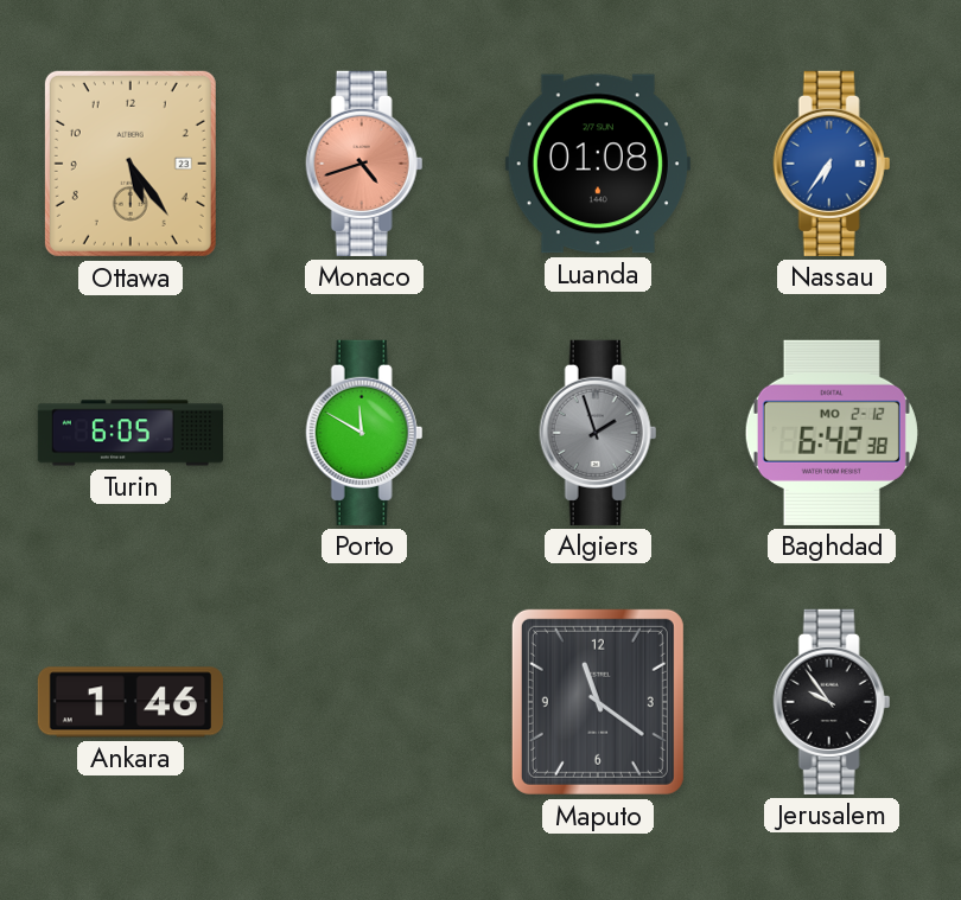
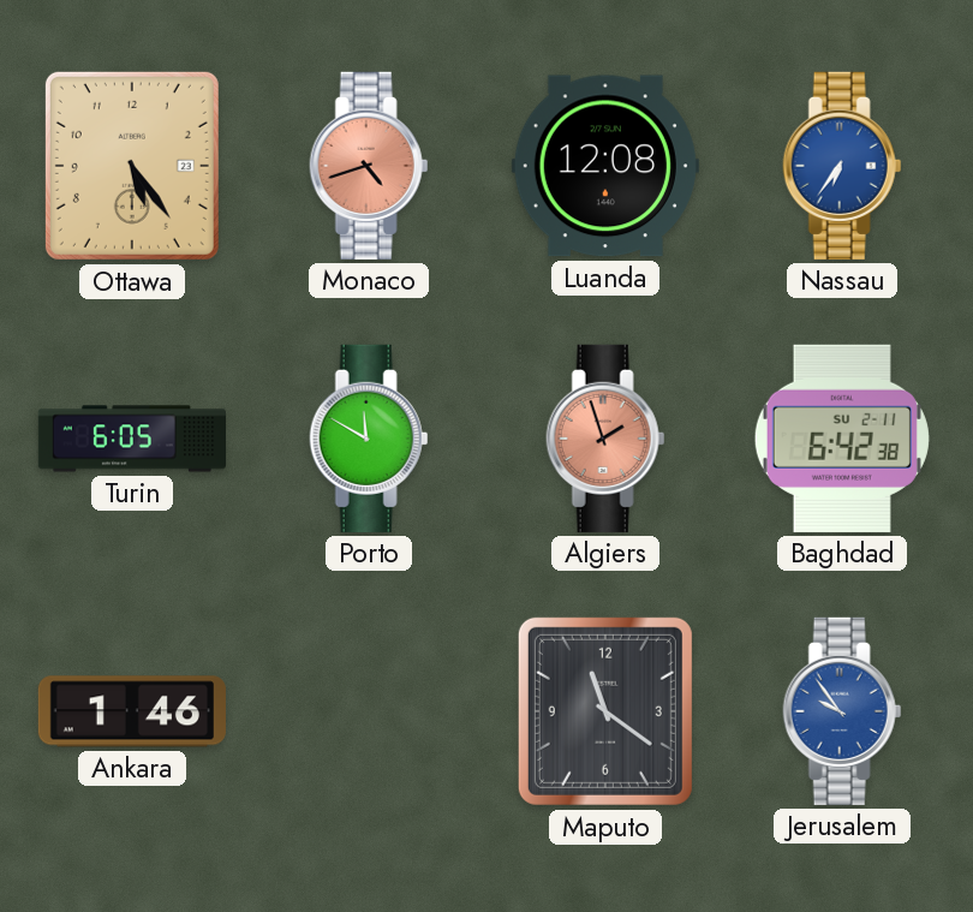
Luanda: 01:08 -> 12:08 (605, 166)
Algiers dial: grey -> salmon (605, 439)
Baghdad date: MO 2-12 -> SU 2-11 (842, 439)
Jerusalem dial: black -> blue (842, 711)
